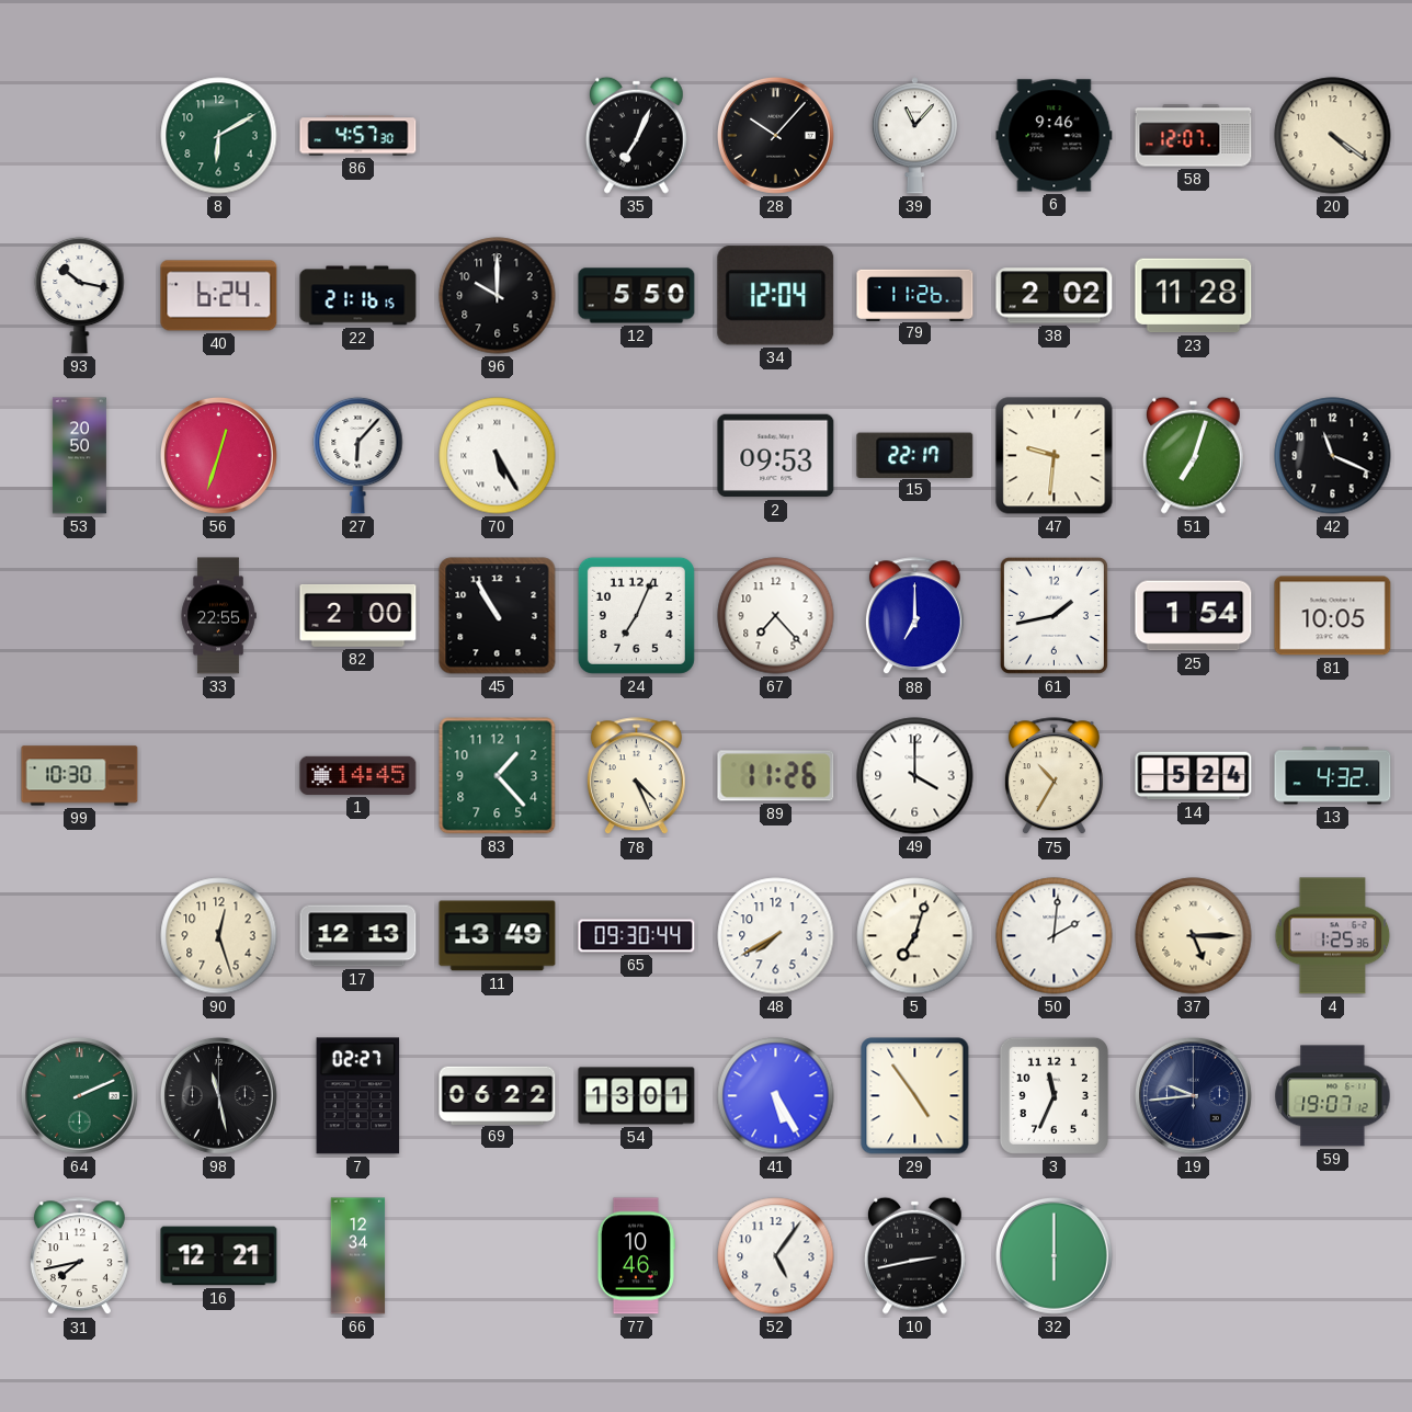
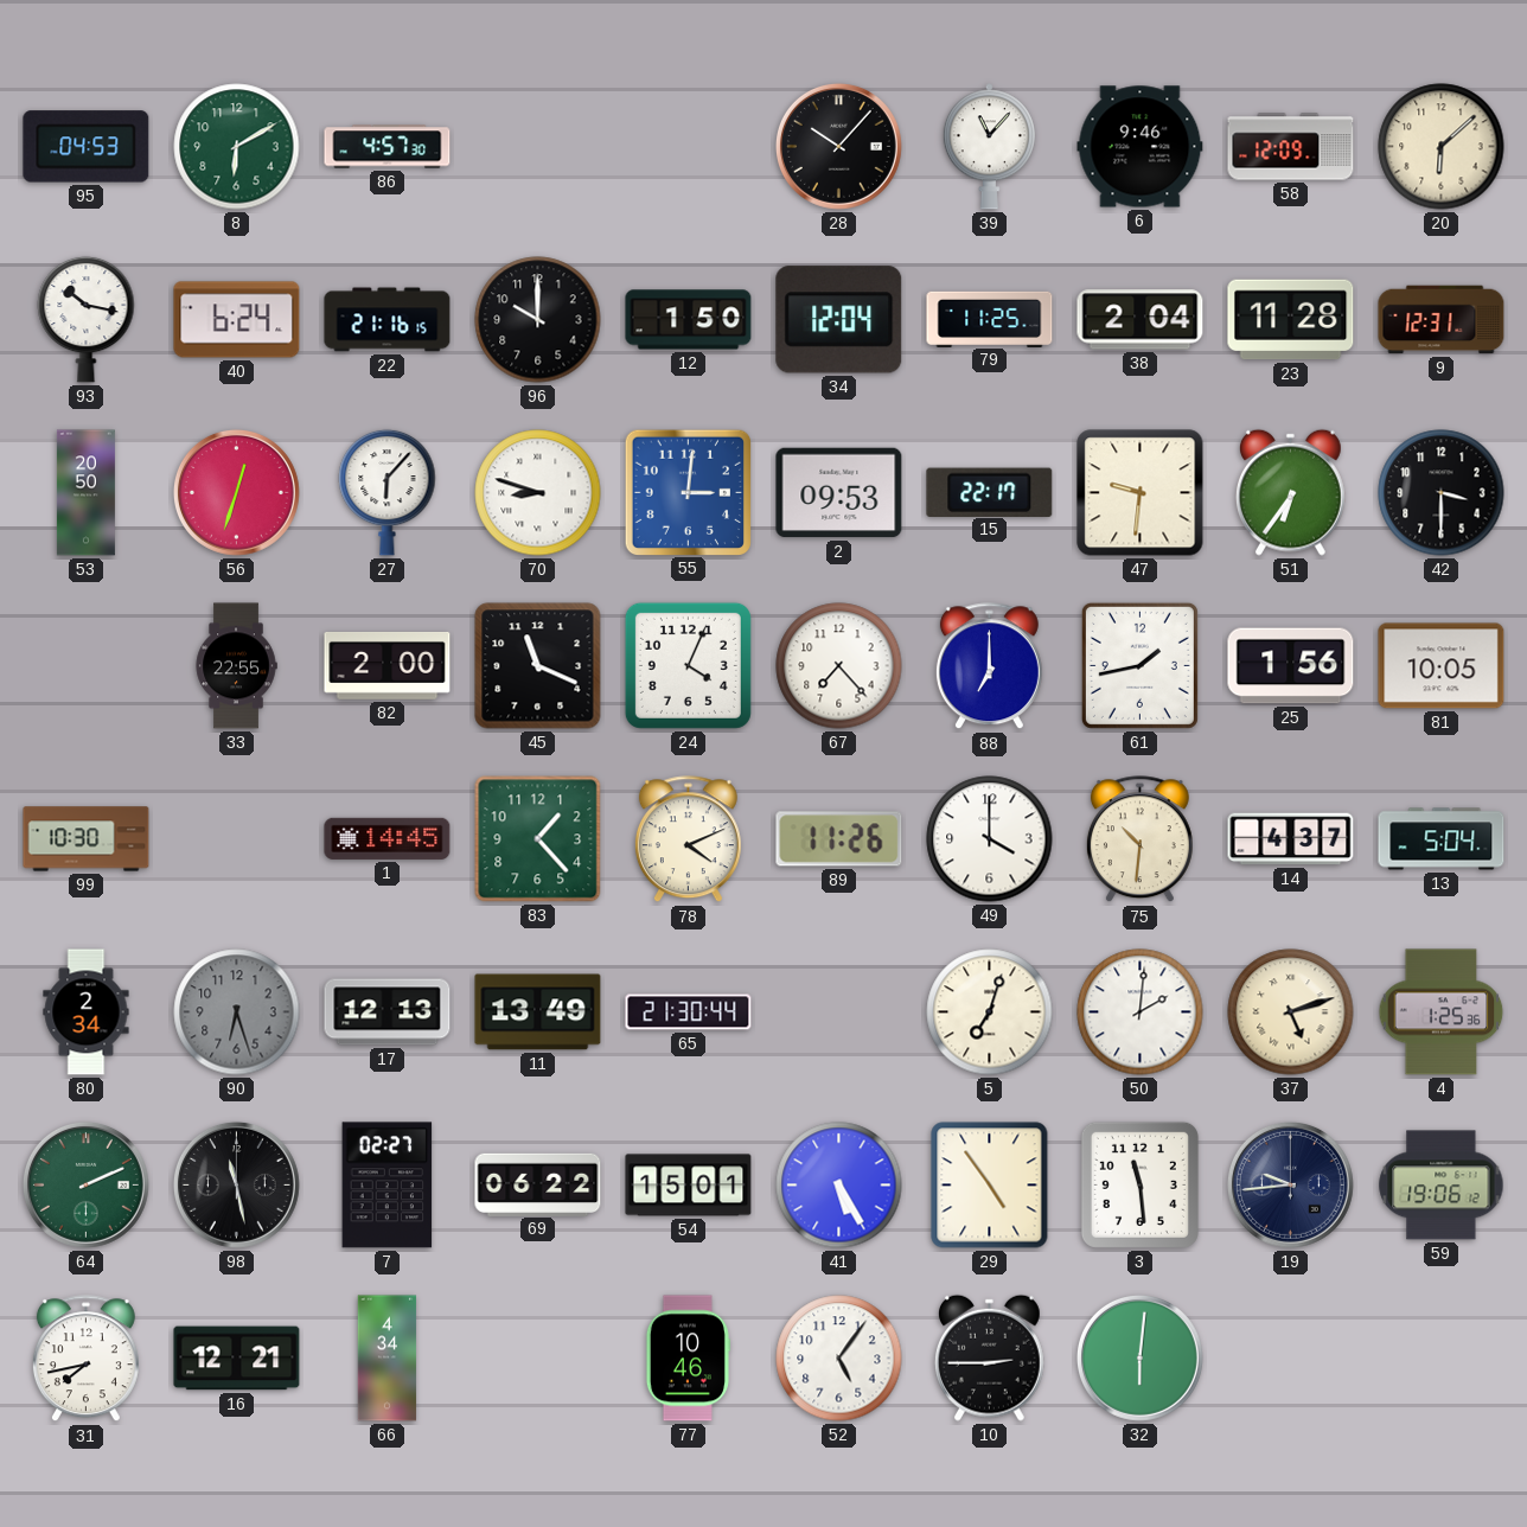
95: none -> 04:53 (87, 147)
35: 7:04 -> none (637, 135)
58: 12:07 -> 12:09 (1291, 147)
20: 4:21 -> 6:08 (1442, 147)
12: 5:50 -> 1:50 (689, 320)
79: 11:26 -> 11:25 (990, 319)
38: 2:02 -> 2:04 (1141, 320)
9: none -> 12:31 (1442, 320)
70: 5:25 -> 8:48 (538, 493)
55: none -> 3:01 (688, 492)
51: 7:03 -> 6:36 (1291, 492)
42: 11:19 -> 3:30 (1442, 493)
45: 10:55 -> 11:19 (538, 666)
24: 7:04 -> 4:04 (688, 665)
25: 1:54 -> 1:56 (1291, 666)
78: 4:26 -> 4:11 (688, 839)
75: 10:35 -> 10:31 (1139, 839)
14: 5:24 -> 4:37 (1291, 839)
13: 4:32 -> 5:04 (1442, 839)
80: none -> 2:34 (87, 1012)
90: 12:27 -> 6:27 (237, 1012)
90 dial: cream -> grey (237, 1012)
65: 09:30 -> 21:30 (689, 1012)
48: 7:40 -> none (776, 936)
37: 5:15 -> 5:12 (1291, 1012)
54: 13:01 -> 15:01 (689, 1186)
3: 11:34 -> 11:29 (1139, 1184)
59: 19:07 -> 19:06 (1442, 1186)
66: 12:34 -> 4:34 (388, 1359)
10: 2:43 -> 2:45 (990, 1357)
32: 6:00 -> 6:01 (1139, 1357)
